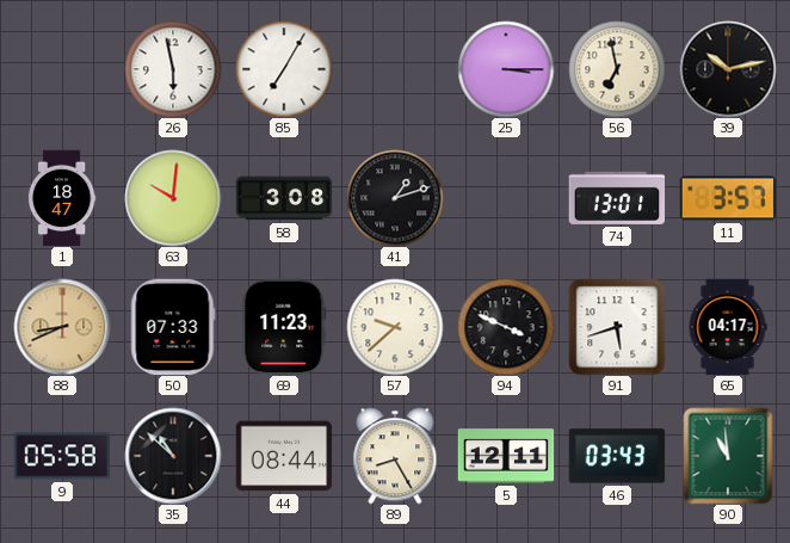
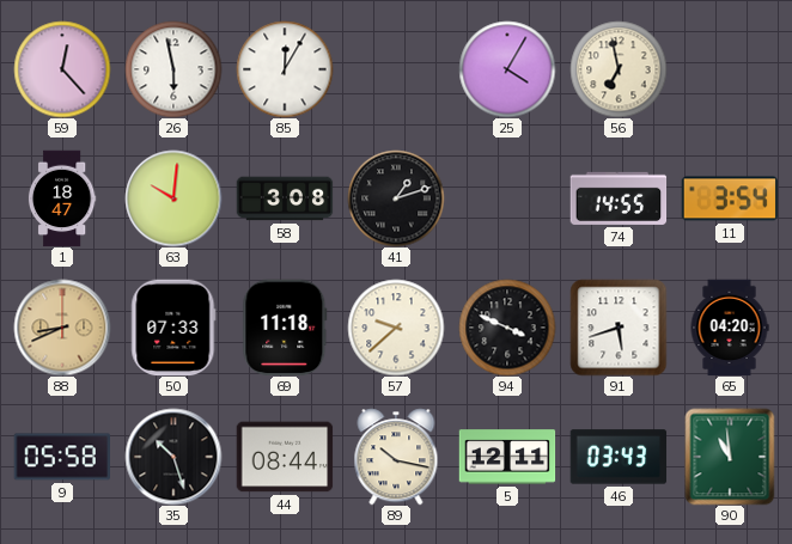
59: none -> 12:23 (62, 69)
85: 7:05 -> 12:05 (285, 69)
25: 3:15 -> 4:05 (507, 69)
39: 10:13 -> none (728, 69)
74: 13:01 -> 14:55 (619, 198)
11: 3:57 -> 3:54 (730, 198)
69: 11:23 -> 11:18 (285, 328)
65: 04:17 -> 04:20 (730, 328)
35: 10:52 -> 10:27 (173, 457)
89: 8:25 -> 10:17 (396, 457)
